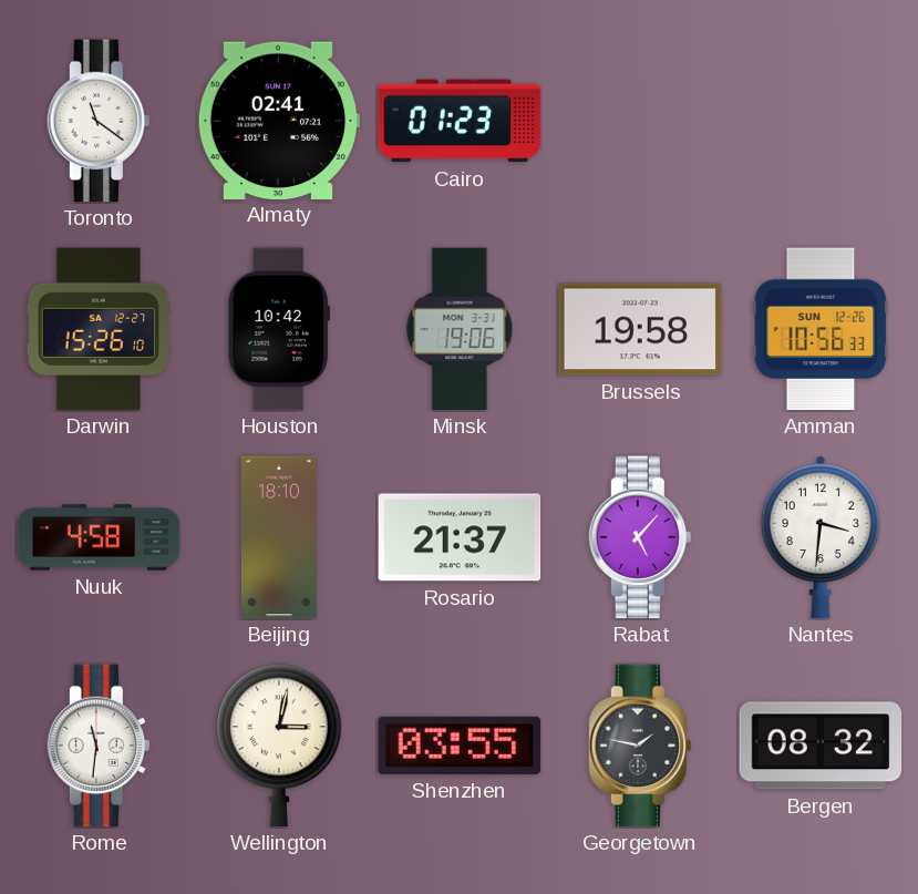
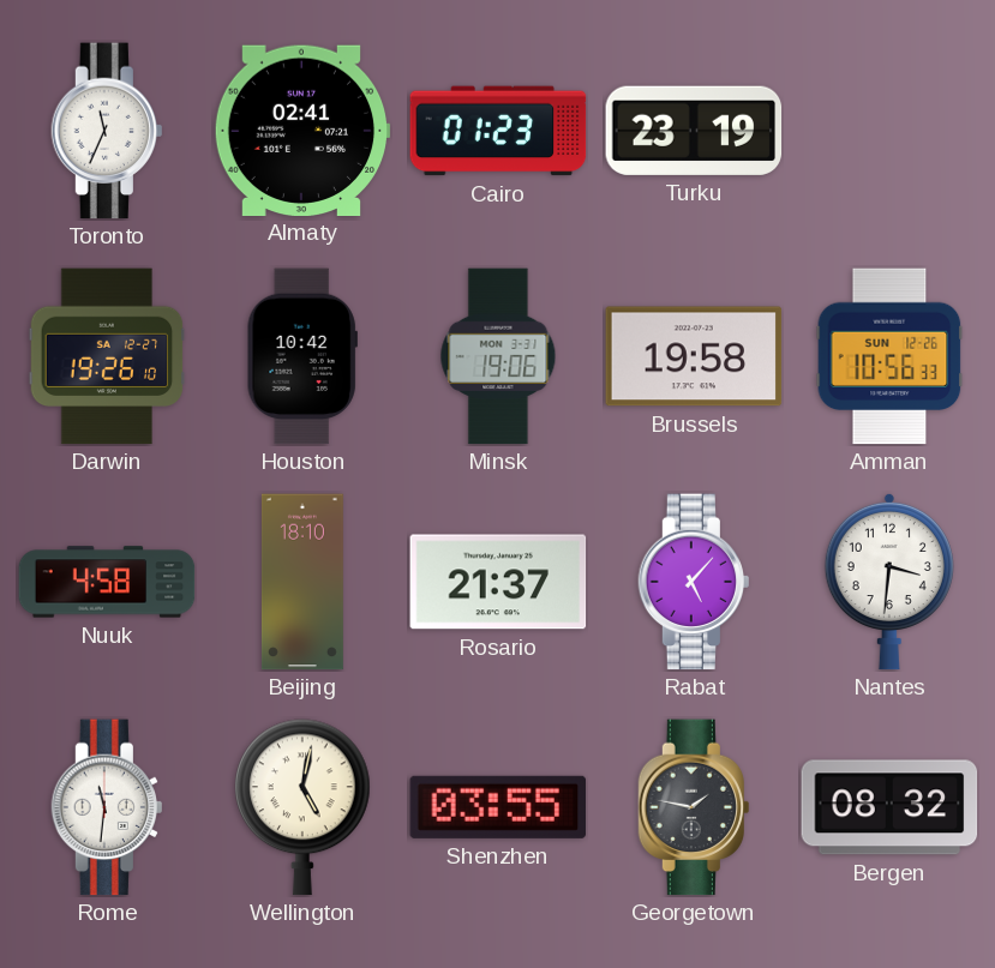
Toronto: 11:21 -> 11:34 (106, 131)
Turku: none -> 23:19 (694, 131)
Darwin: 15:26 -> 19:26 (107, 356)
Wellington: 3:02 -> 5:02 (304, 807)
